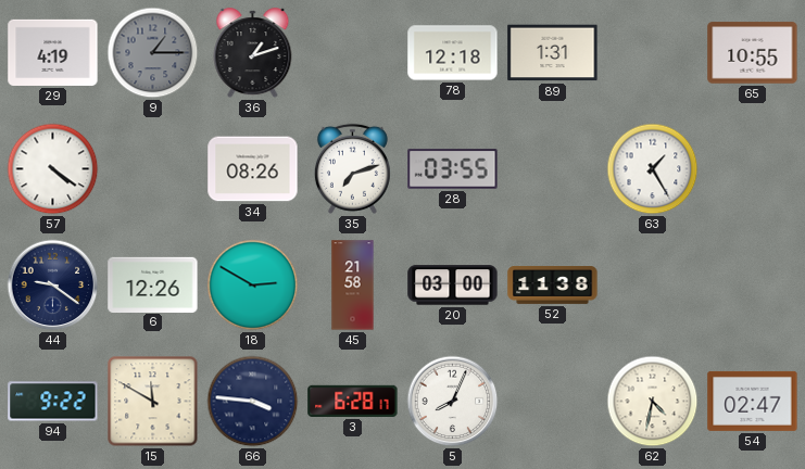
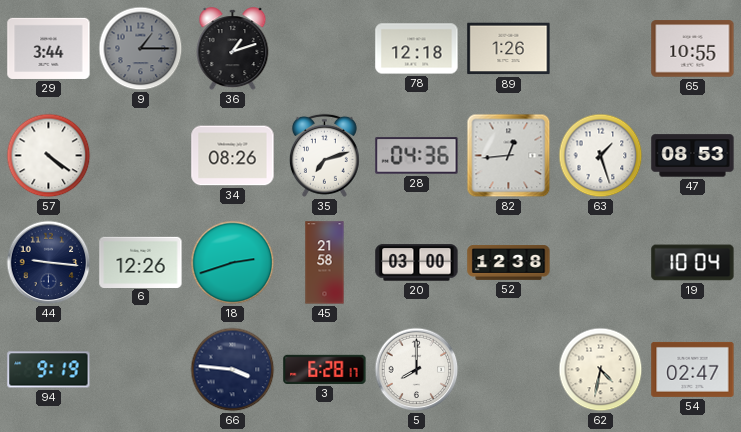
29: 4:19 -> 3:44 (49, 48)
89: 1:31 -> 1:26 (509, 49)
28: 03:55 -> 04:36 (417, 156)
82: none -> 12:44 (509, 156)
63: 1:25 -> 1:27 (601, 156)
47: none -> 08:53 (693, 156)
44: 9:21 -> 9:16 (49, 263)
18: 2:50 -> 2:42 (233, 263)
52: 11:38 -> 12:38 (509, 263)
19: none -> 10:04 (693, 263)
94: 9:22 -> 9:19 (49, 370)
15: 11:50 -> none (153, 402)
5: 8:04 -> 8:00 (417, 370)
